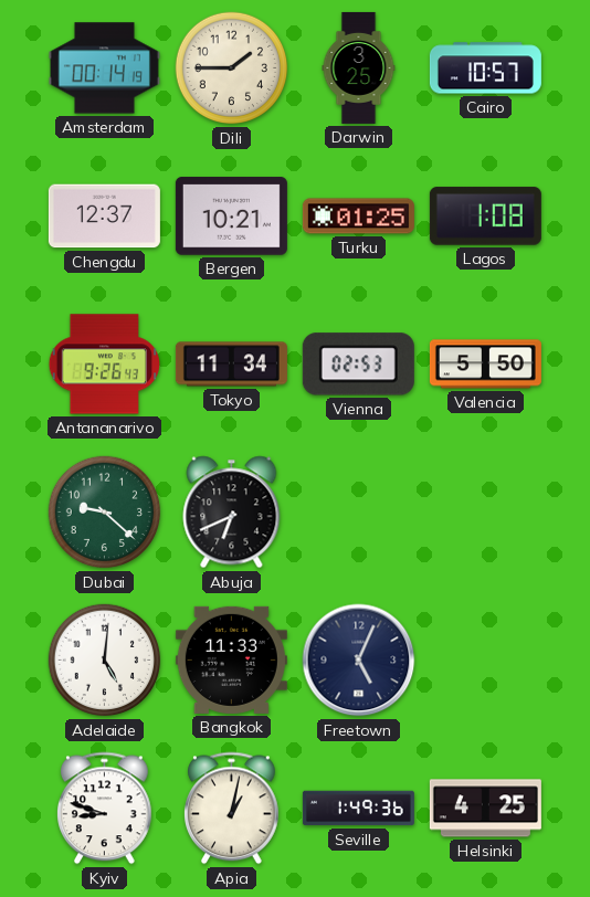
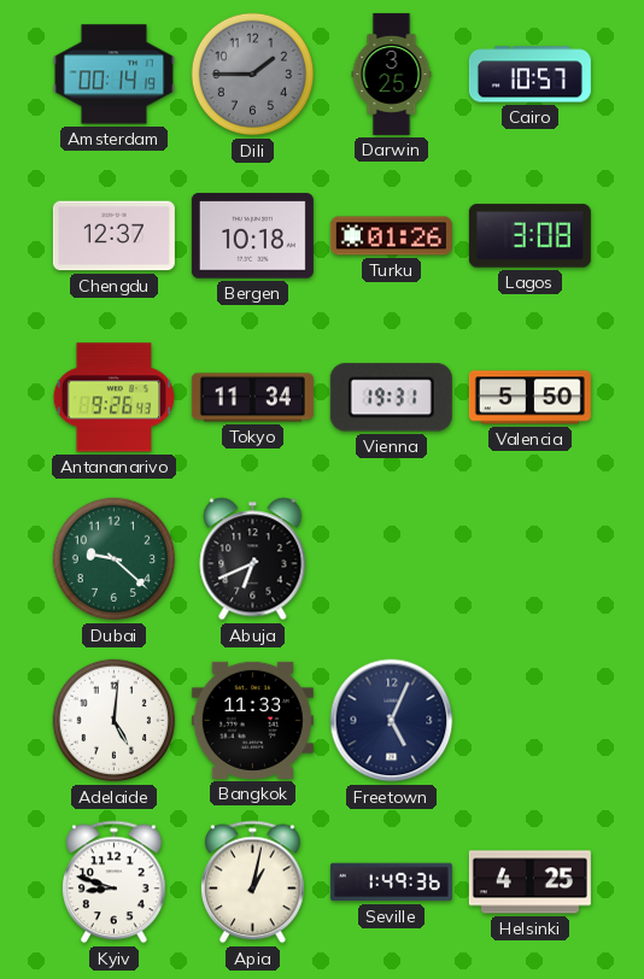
Dili dial: cream -> grey (253, 75)
Bergen: 10:21 -> 10:18 (252, 236)
Turku: 01:25 -> 01:26 (391, 236)
Lagos: 1:08 -> 3:08 (529, 236)
Vienna: 02:53 -> 19:31 (391, 398)
